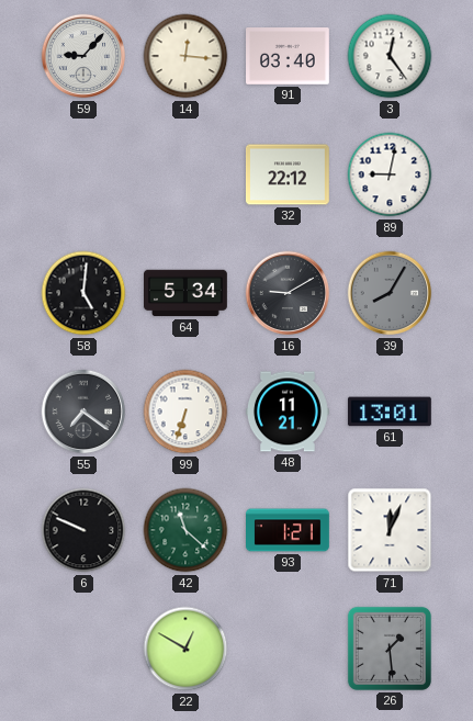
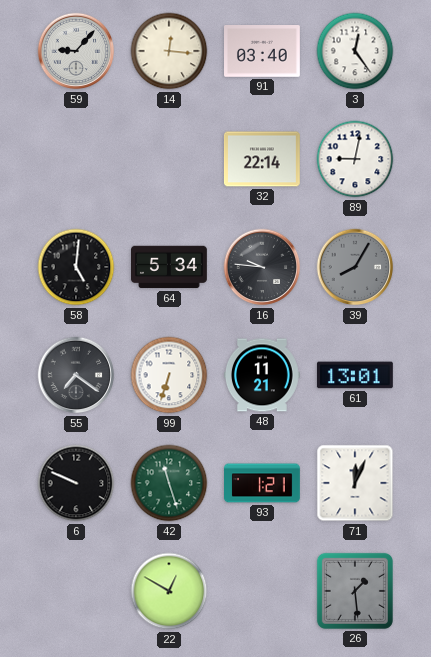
32: 22:12 -> 22:14 (262, 159)
16: 9:10 -> 9:46 (262, 267)
42: 11:22 -> 11:27 (169, 483)
